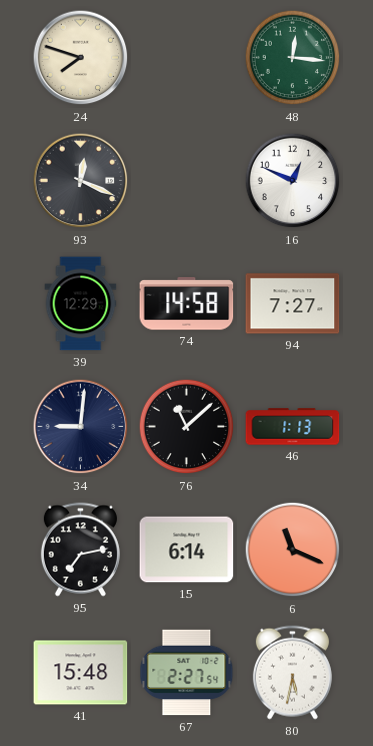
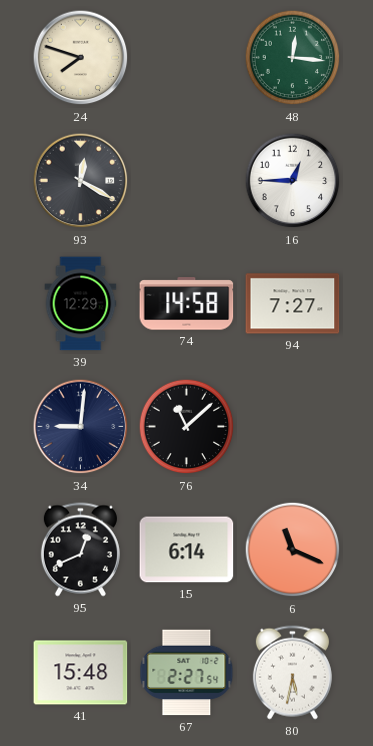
93: 12:19 -> 12:20 (81, 181)
16: 12:49 -> 12:45 (293, 181)
46: 1:13 -> none (293, 427)
95: 7:13 -> 12:41 (80, 550)
